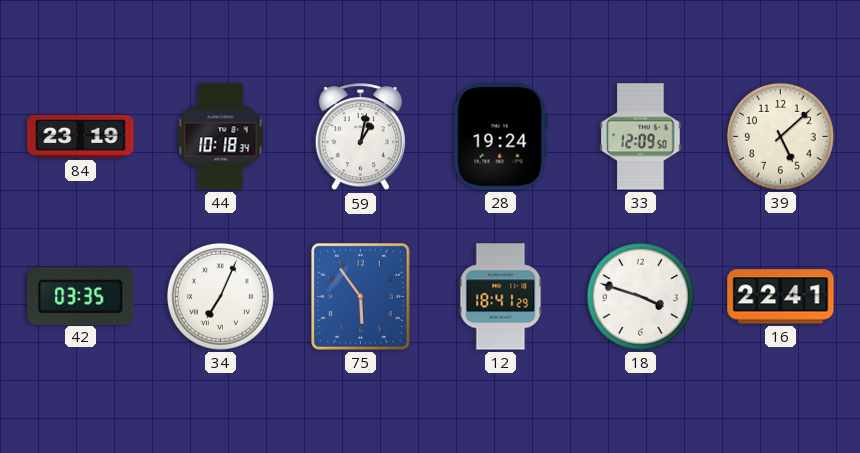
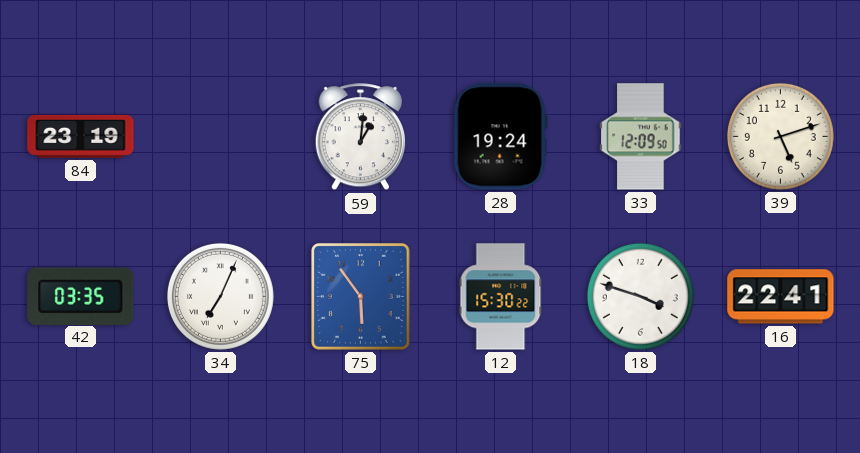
44: 10:18 -> none (221, 137)
59: 1:02 -> 1:01 (360, 137)
39: 5:08 -> 5:12 (780, 136)
12: 18:41 -> 15:30 (501, 297)
